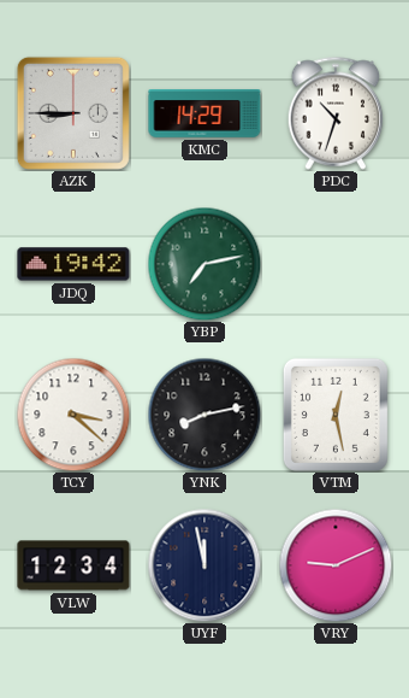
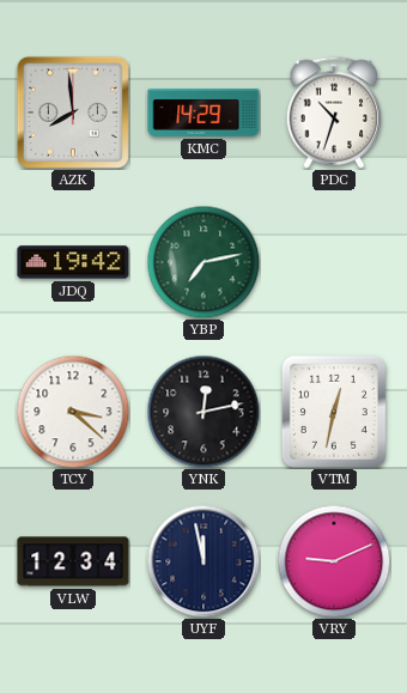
AZK: 8:45 -> 7:59 (73, 113)
YNK: 8:13 -> 12:13 (203, 412)
VTM: 12:28 -> 12:32 (334, 412)
